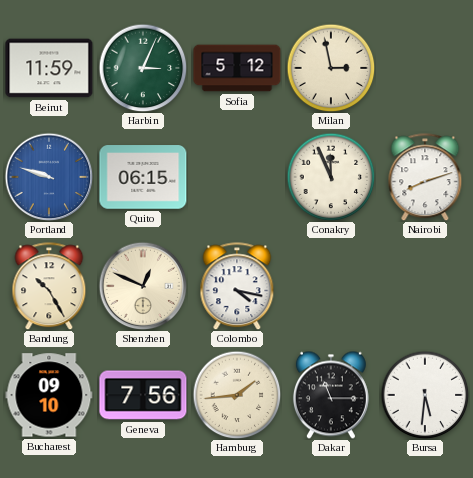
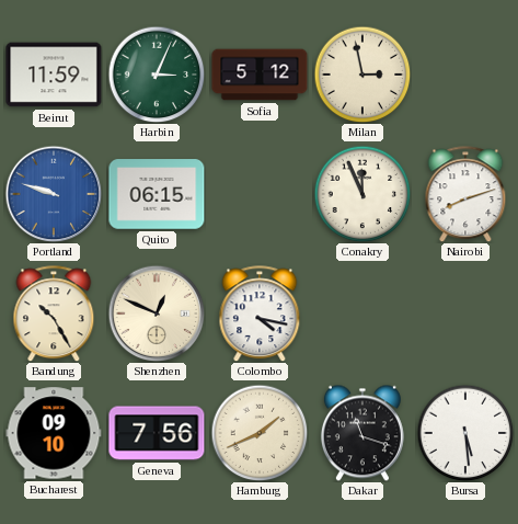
Hamburg: 1:44 -> 1:41 (260, 433)
Dakar: 11:15 -> 11:18 (362, 433)
Bursa: 5:31 -> 5:29 (465, 433)
